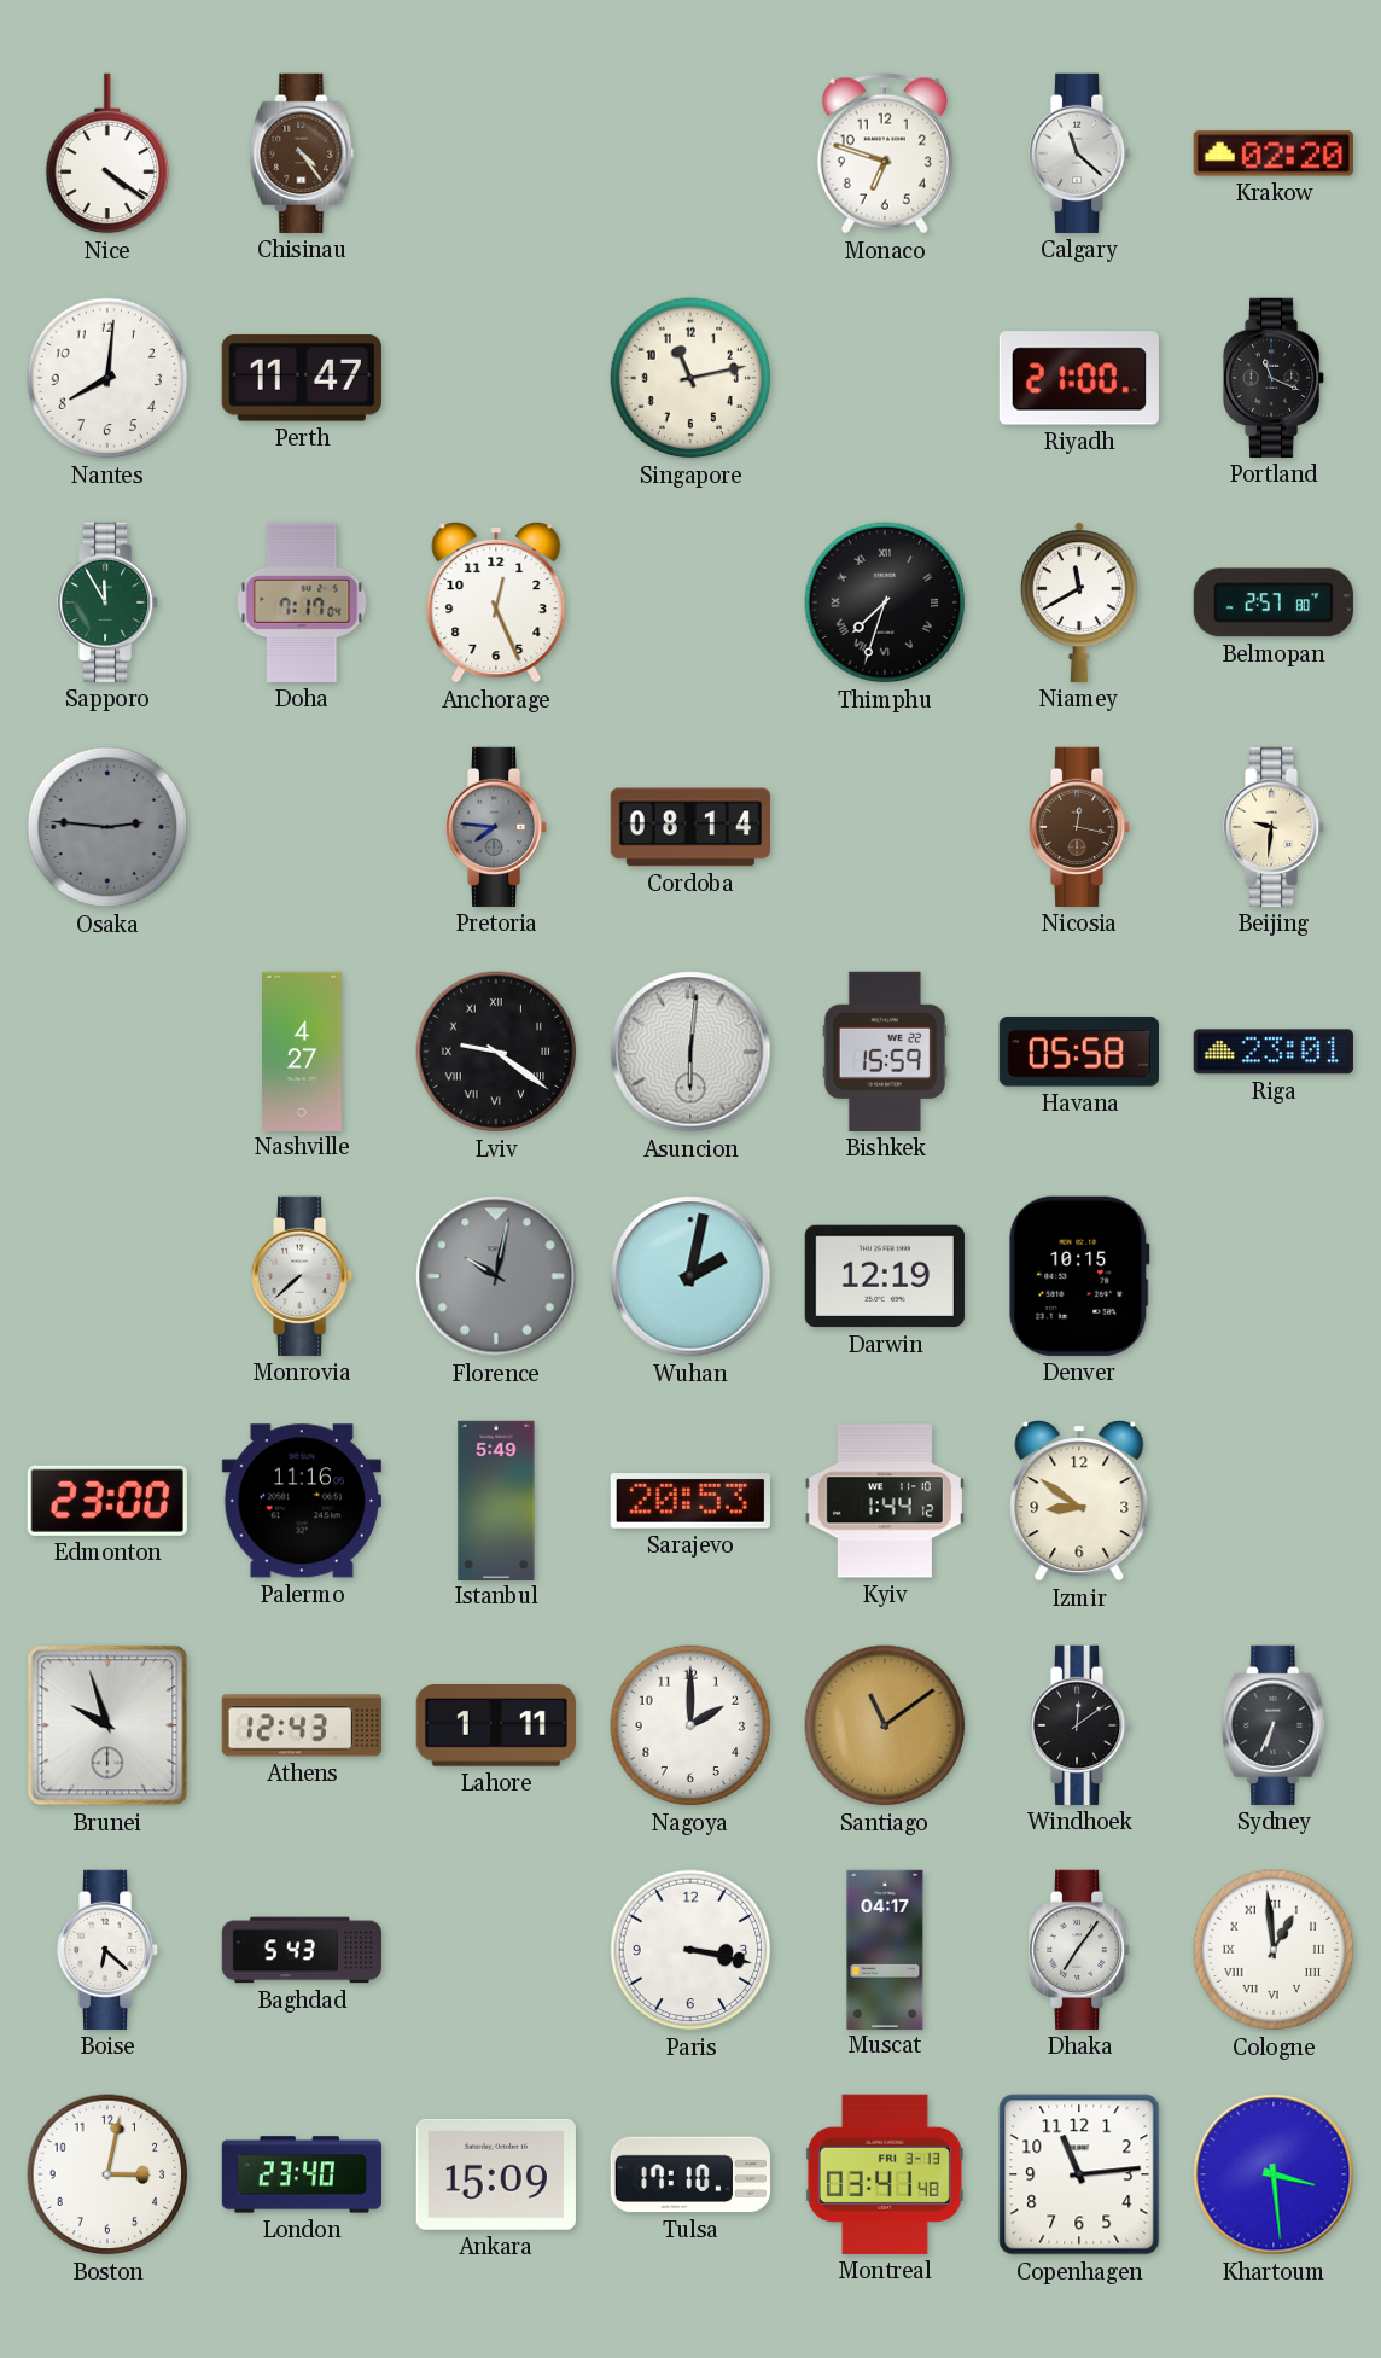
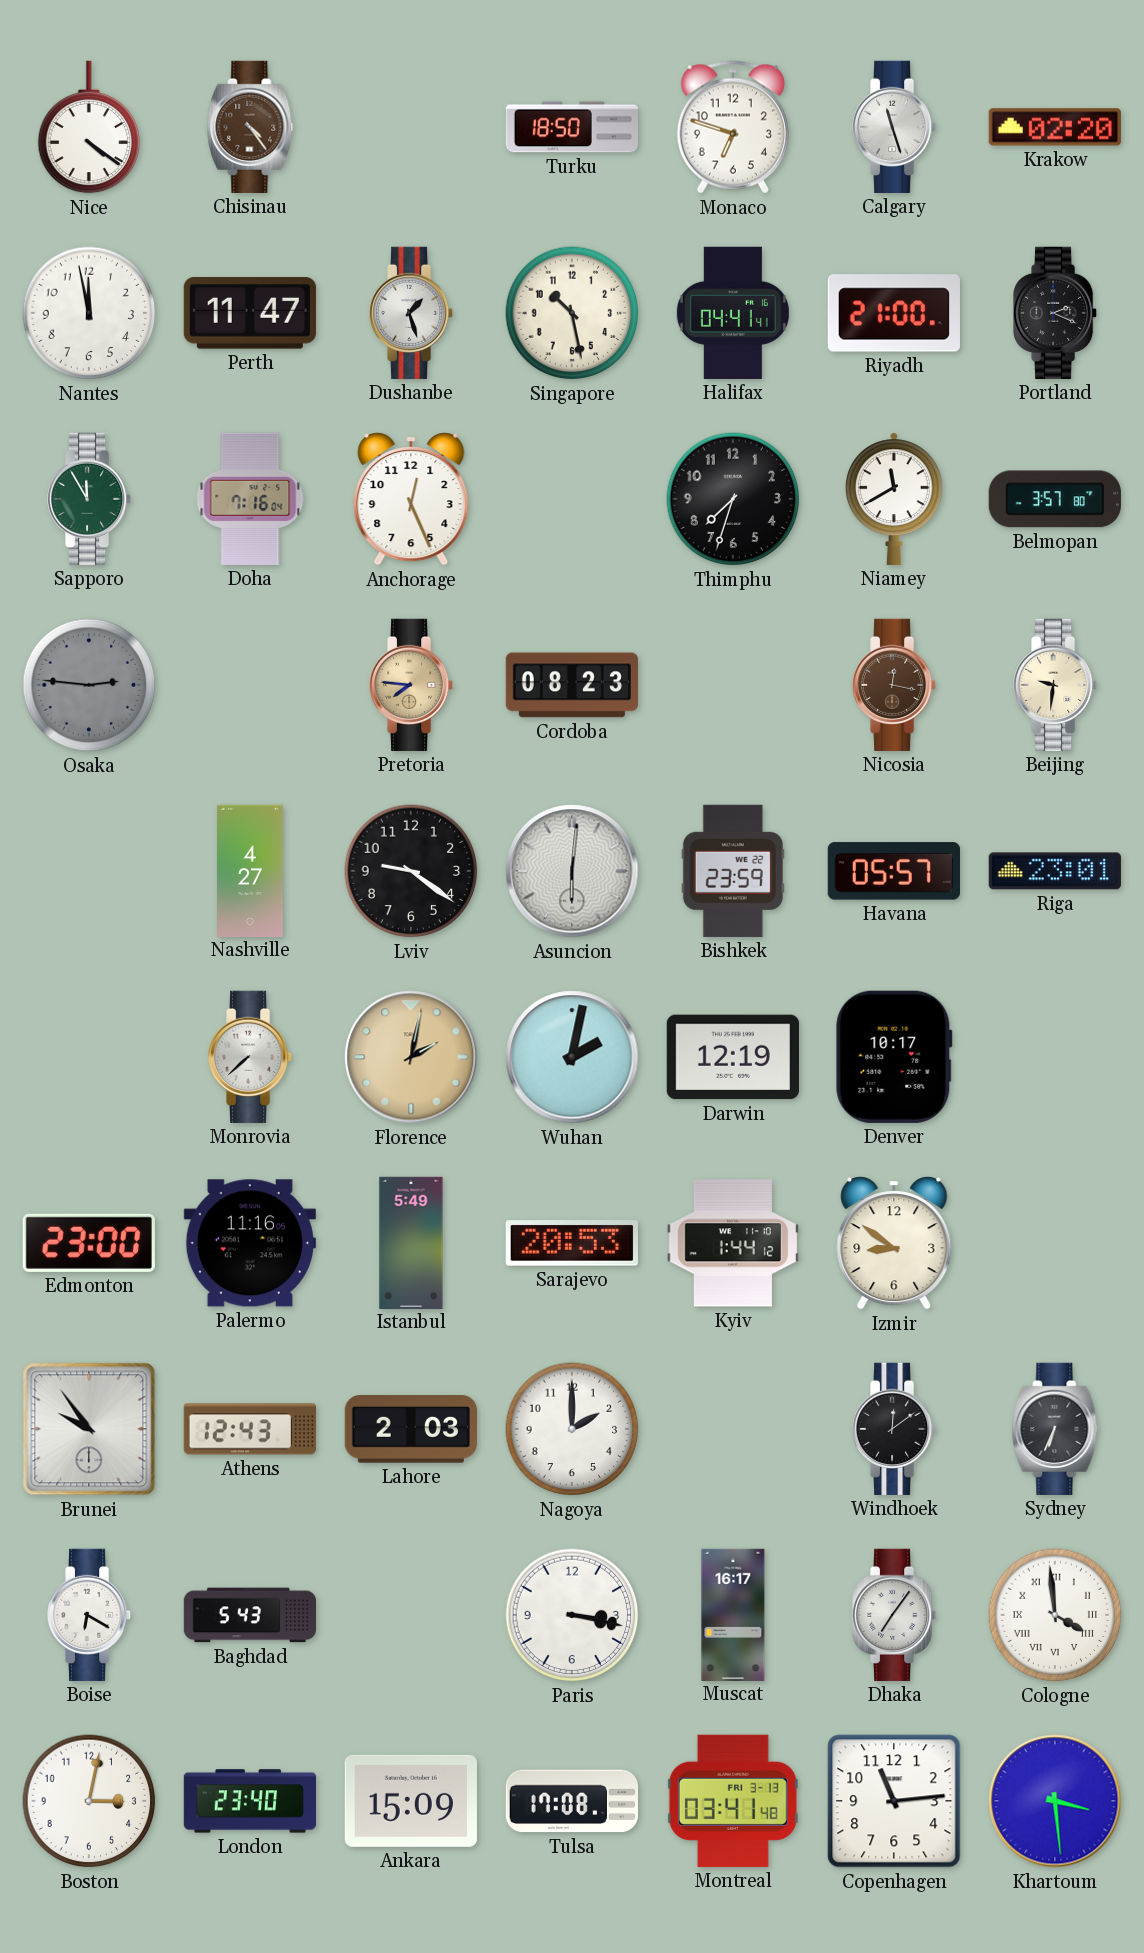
Turku: none -> 18:50 (571, 127)
Calgary: 11:22 -> 11:27 (895, 127)
Nantes: 8:01 -> 11:58 (89, 313)
Dushanbe: none -> 1:27 (412, 313)
Singapore: 11:13 -> 10:28 (572, 313)
Halifax: none -> 04:41 (733, 313)
Portland: 11:19 -> 2:19 (1056, 313)
Doha: 7:17 -> 7:16 (250, 499)
Thimphu numerals: Roman -> Arabic (733, 499)
Belmopan: 2:57 -> 3:57 (1055, 499)
Pretoria dial: grey -> champagne (412, 685)
Cordoba: 08:14 -> 08:23 (572, 685)
Lviv numerals: Roman -> Arabic (411, 871)
Bishkek: 15:59 -> 23:59 (733, 871)
Havana: 05:58 -> 05:57 (894, 871)
Florence: 10:02 -> 2:02 (411, 1057)
Florence dial: grey -> champagne (411, 1057)
Denver: 10:15 -> 10:17 (894, 1057)
Brunei: 9:57 -> 9:54 (89, 1429)
Lahore: 1:11 -> 2:03 (411, 1429)
Santiago: 11:09 -> none (885, 1725)
Boise: 6:22 -> 6:20 (90, 1615)
Muscat: 04:17 -> 16:17 (733, 1614)
Cologne: 12:59 -> 3:59 (1055, 1615)
Tulsa: 17:10 -> 17:08 (572, 1801)
